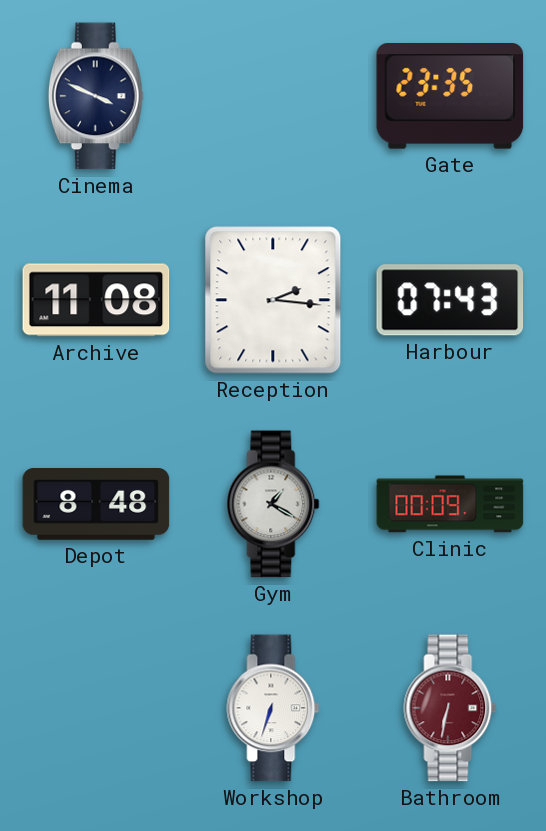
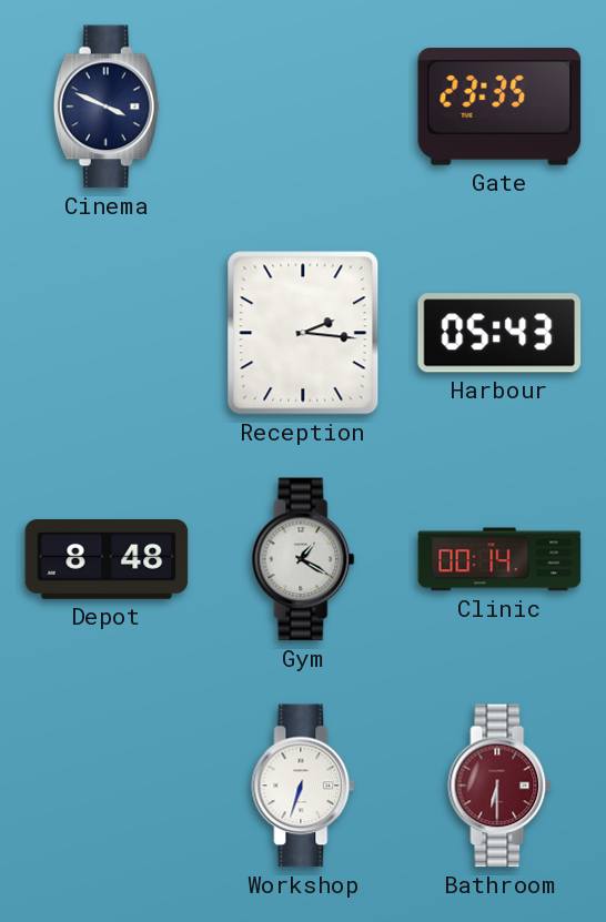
Archive: 11:08 -> none (96, 300)
Harbour: 07:43 -> 05:43 (499, 333)
Clinic: 00:09 -> 00:14 (499, 559)
Bathroom: 6:32 -> 6:30 (499, 786)
